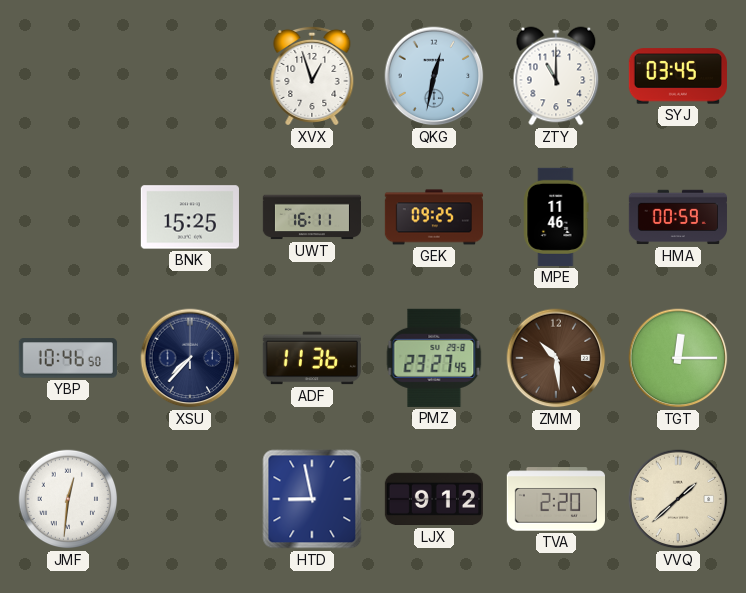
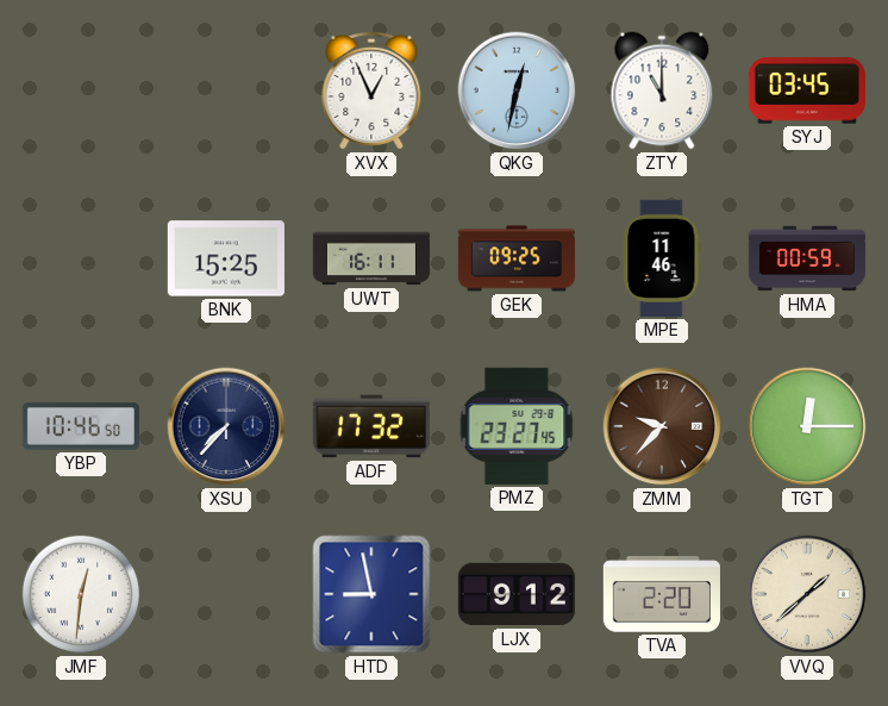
XVX: 12:57 -> 12:56 (371, 90)
ADF: 11:36 -> 17:32 (371, 426)
ZMM: 10:29 -> 9:37 (662, 426)
